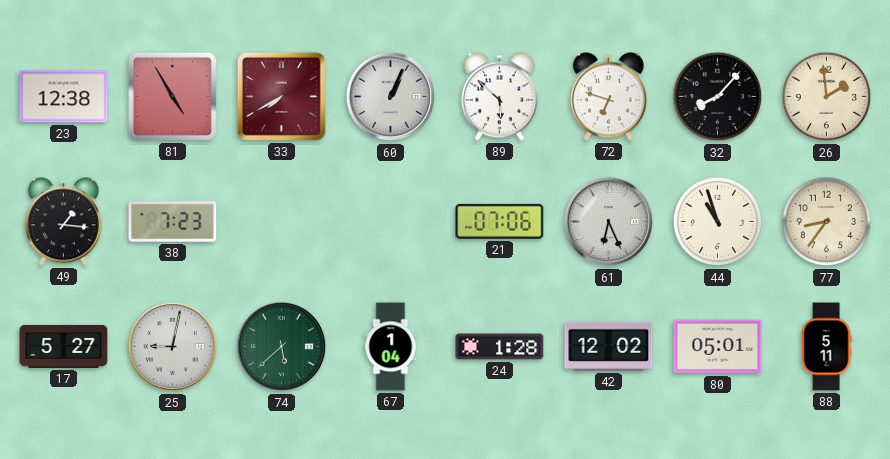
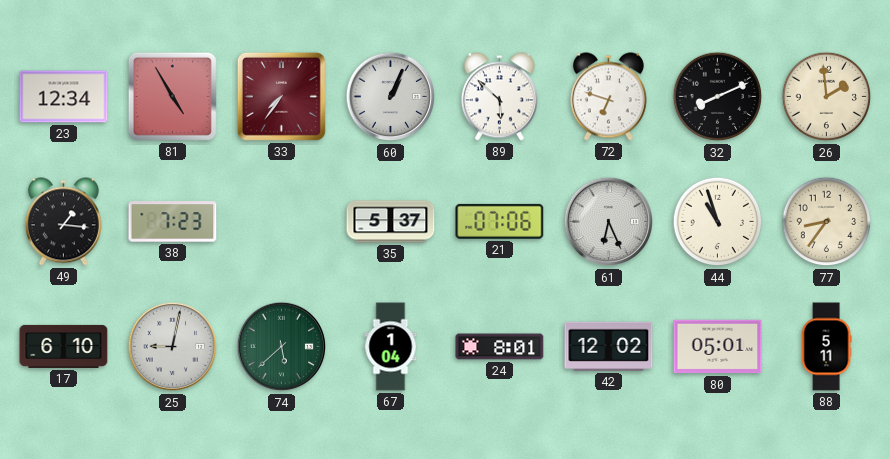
23: 12:38 -> 12:34 (64, 97)
33: 7:40 -> 7:36 (281, 96)
32: 8:07 -> 8:11 (718, 97)
35: none -> 5:37 (391, 222)
17: 5:27 -> 6:10 (64, 346)
24: 1:28 -> 8:01 (500, 347)
